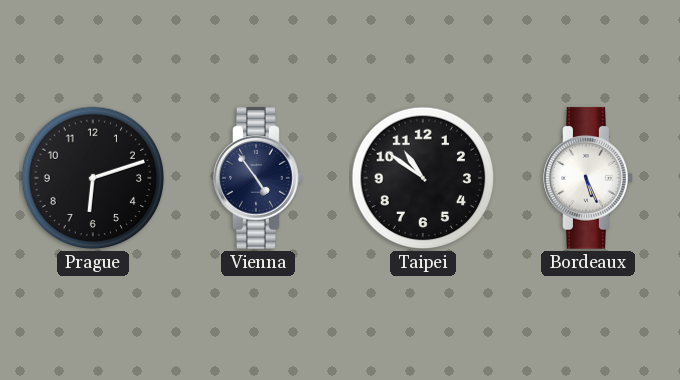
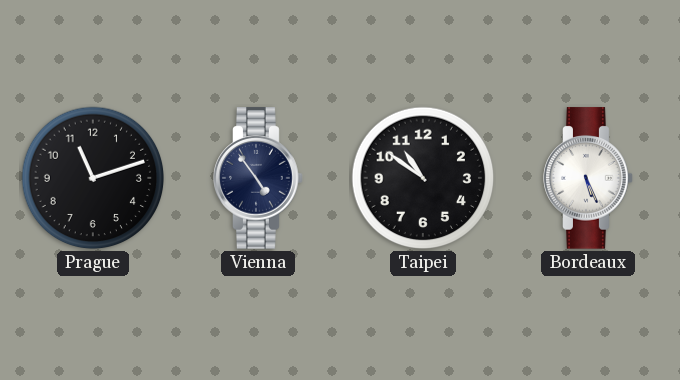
Prague: 6:12 -> 11:12 (93, 178)
